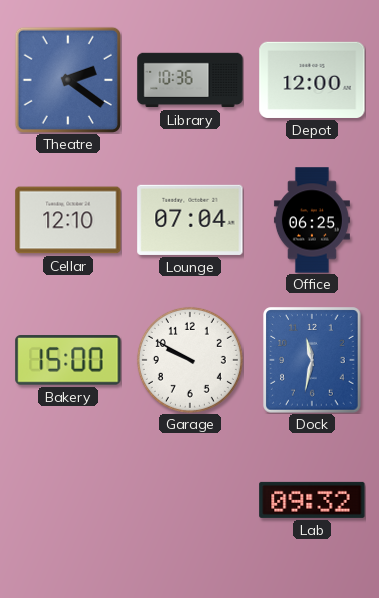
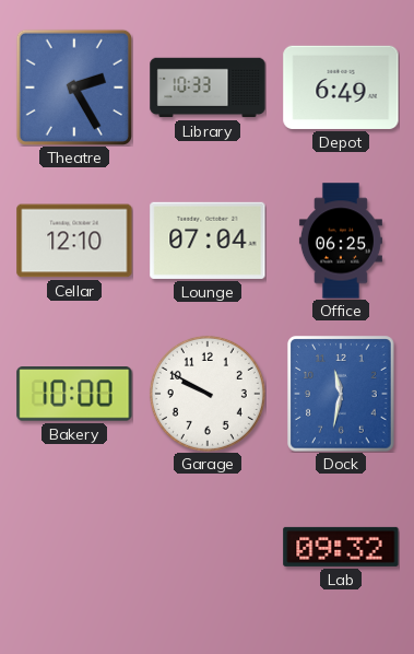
Theatre: 2:21 -> 2:25 (74, 87)
Library: 10:36 -> 10:33 (208, 87)
Depot: 12:00 -> 6:49 (341, 87)
Bakery: 15:00 -> 10:00 (74, 394)
